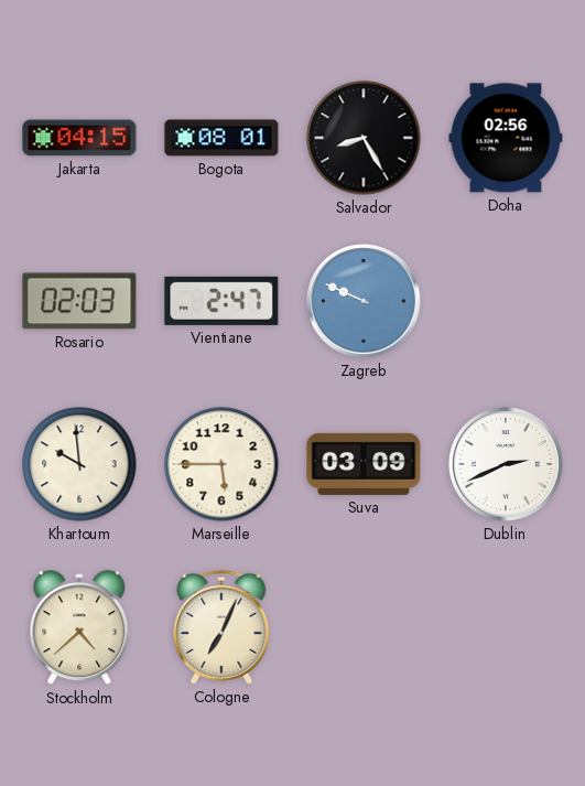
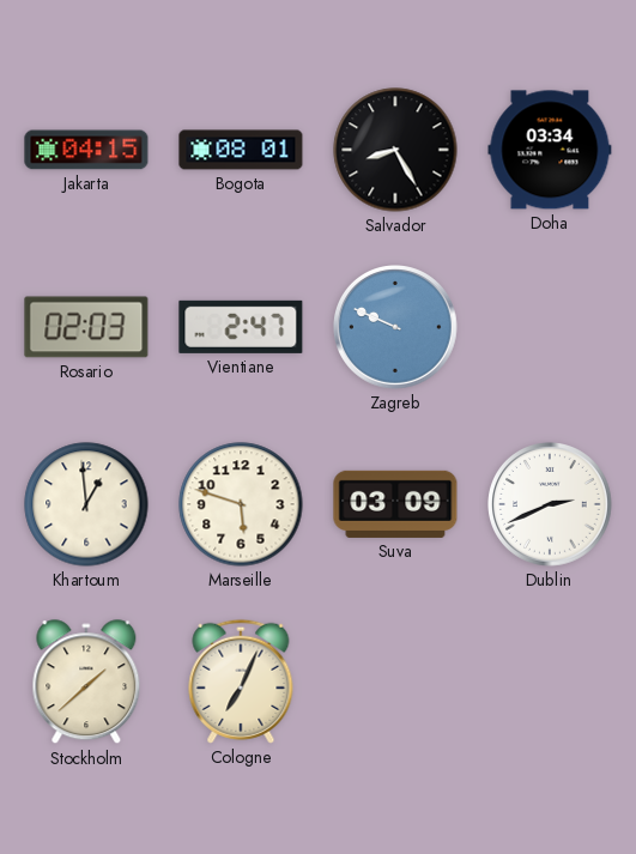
Doha: 02:56 -> 03:34 (550, 150)
Khartoum: 9:59 -> 12:59 (86, 504)
Marseille: 5:45 -> 5:48 (241, 504)
Stockholm: 4:38 -> 1:38 (86, 683)
